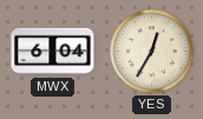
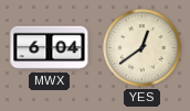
YES: 12:35 -> 12:39 (142, 48)
